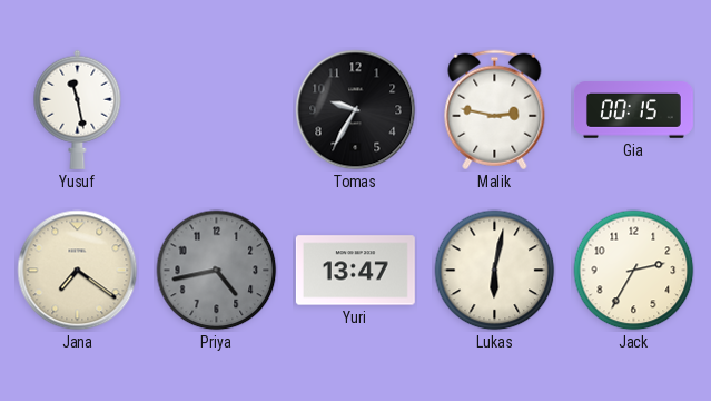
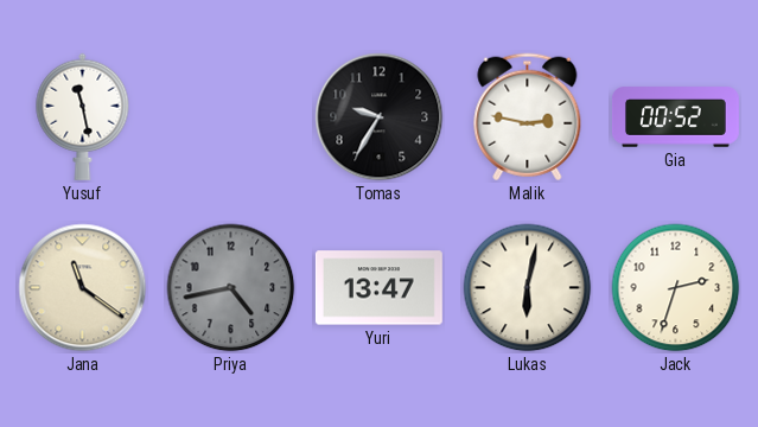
Gia: 00:15 -> 00:52 (675, 117)
Jana: 7:21 -> 11:21 (83, 288)
Jack: 2:35 -> 2:33 (676, 288)
